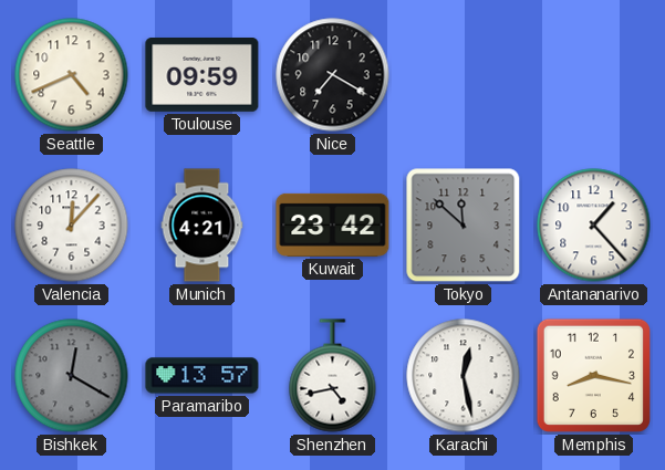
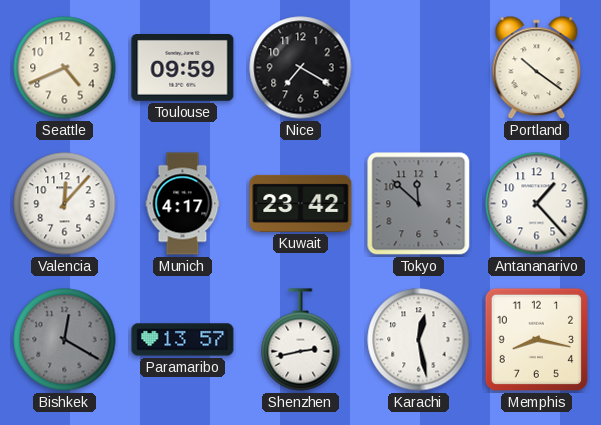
Portland: none -> 10:21 (537, 68)
Munich: 4:21 -> 4:17 (183, 204)
Shenzhen: 4:43 -> 2:43 (301, 340)
